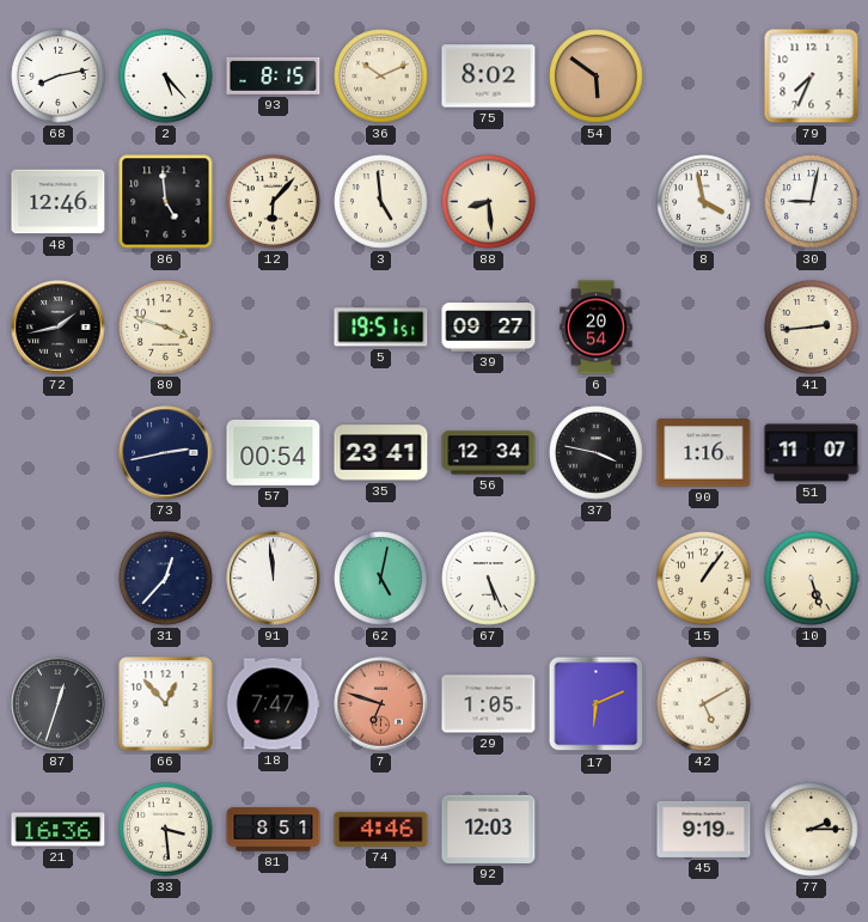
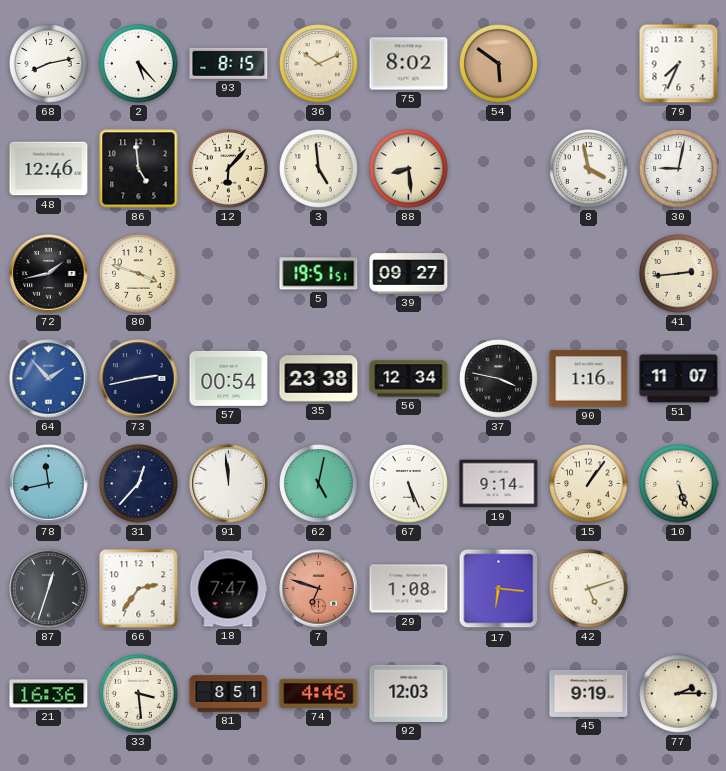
6: 20:54 -> none (597, 328)
64: none -> 1:53 (49, 379)
35: 23:41 -> 23:38 (319, 379)
78: none -> 11:43 (49, 484)
19: none -> 9:14 (499, 484)
66: 12:53 -> 2:36 (139, 589)
29: 1:05 -> 1:08 (409, 589)
17: 6:11 -> 6:16 (499, 589)
42: 5:10 -> 5:12 (589, 589)
